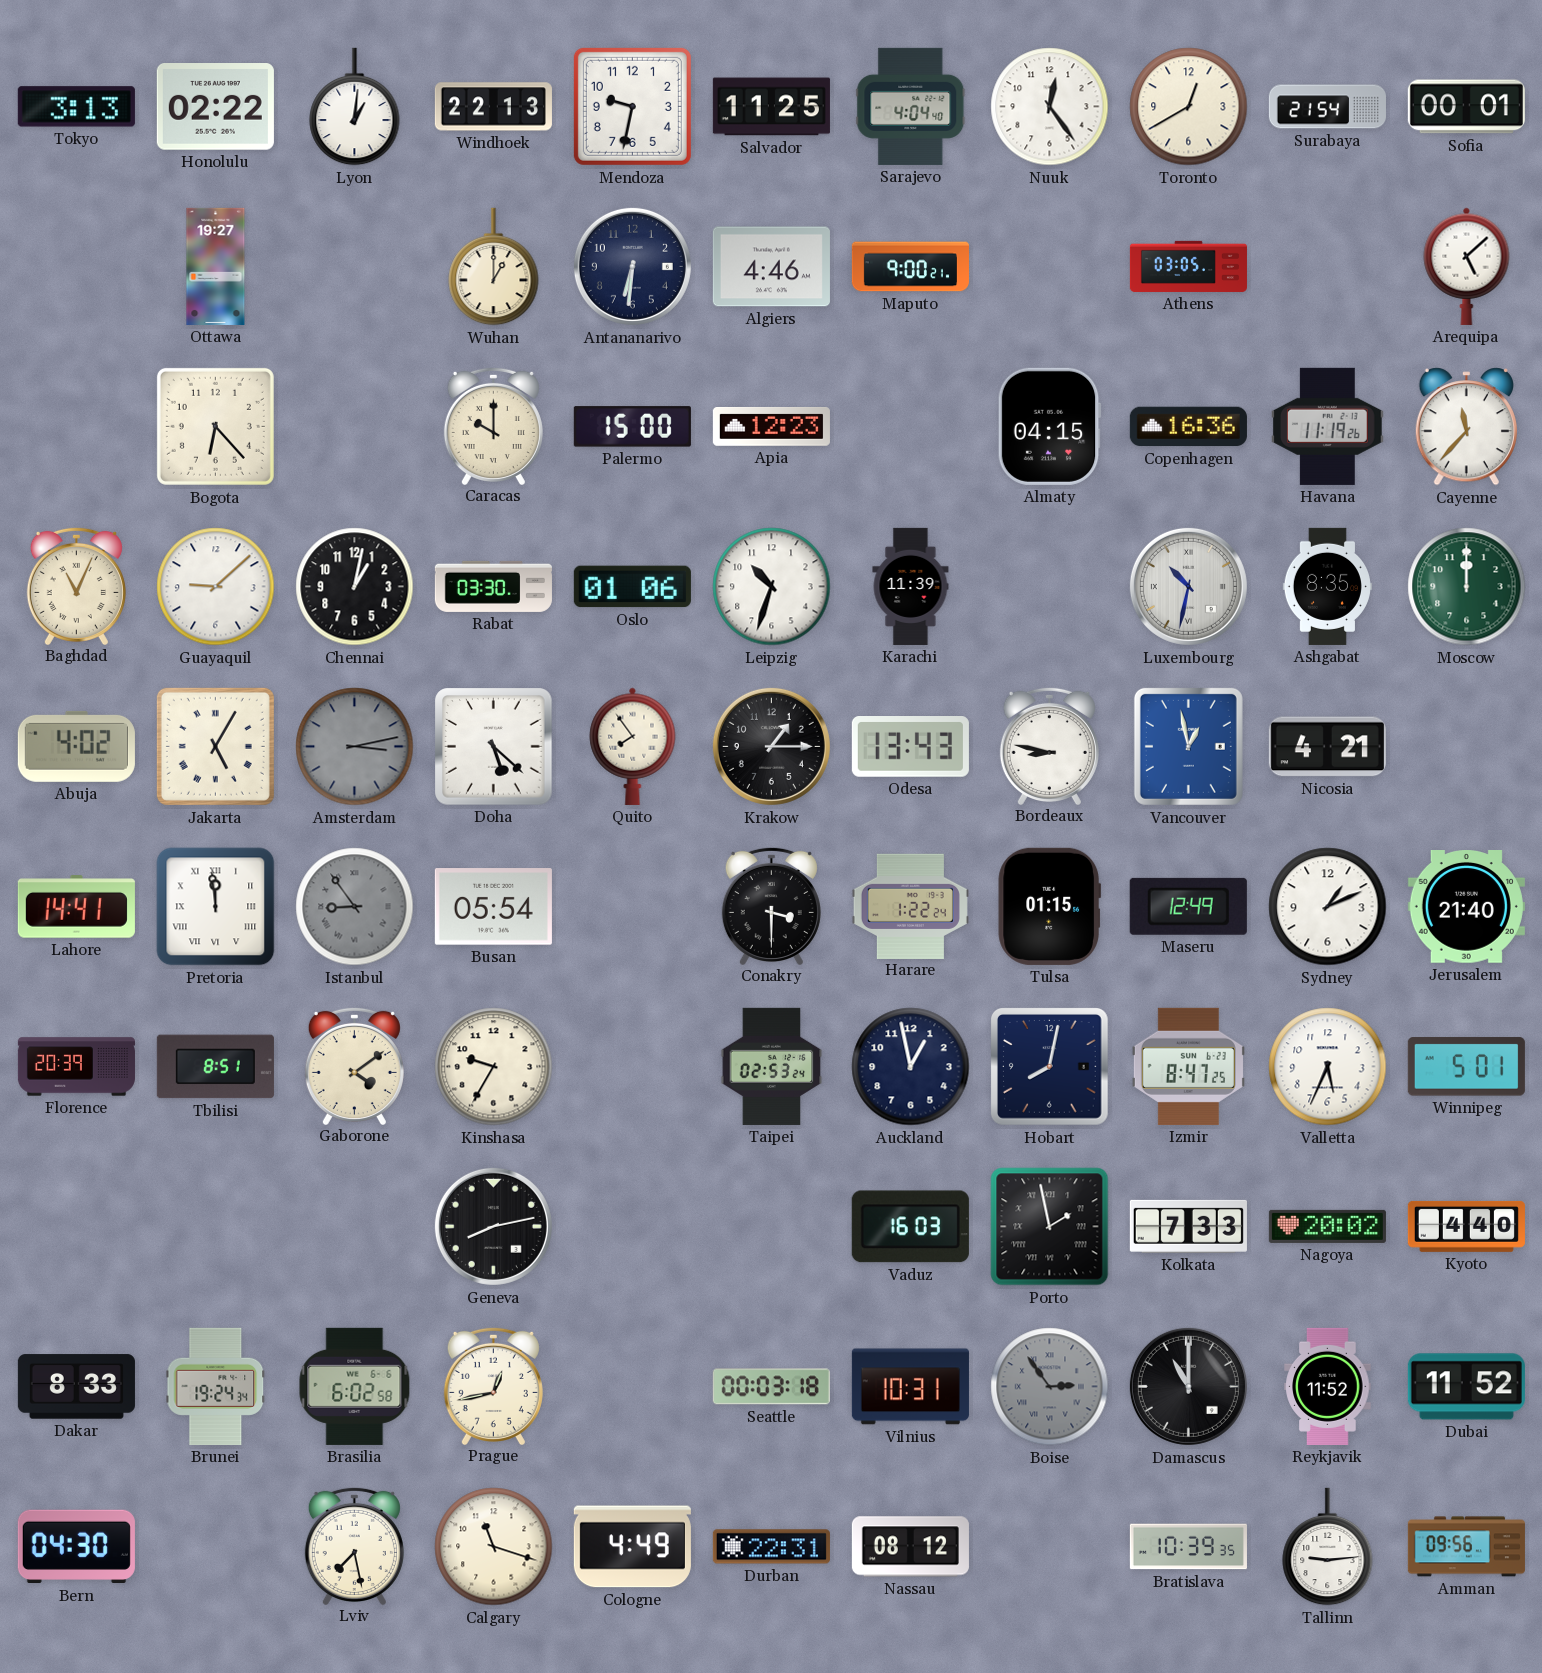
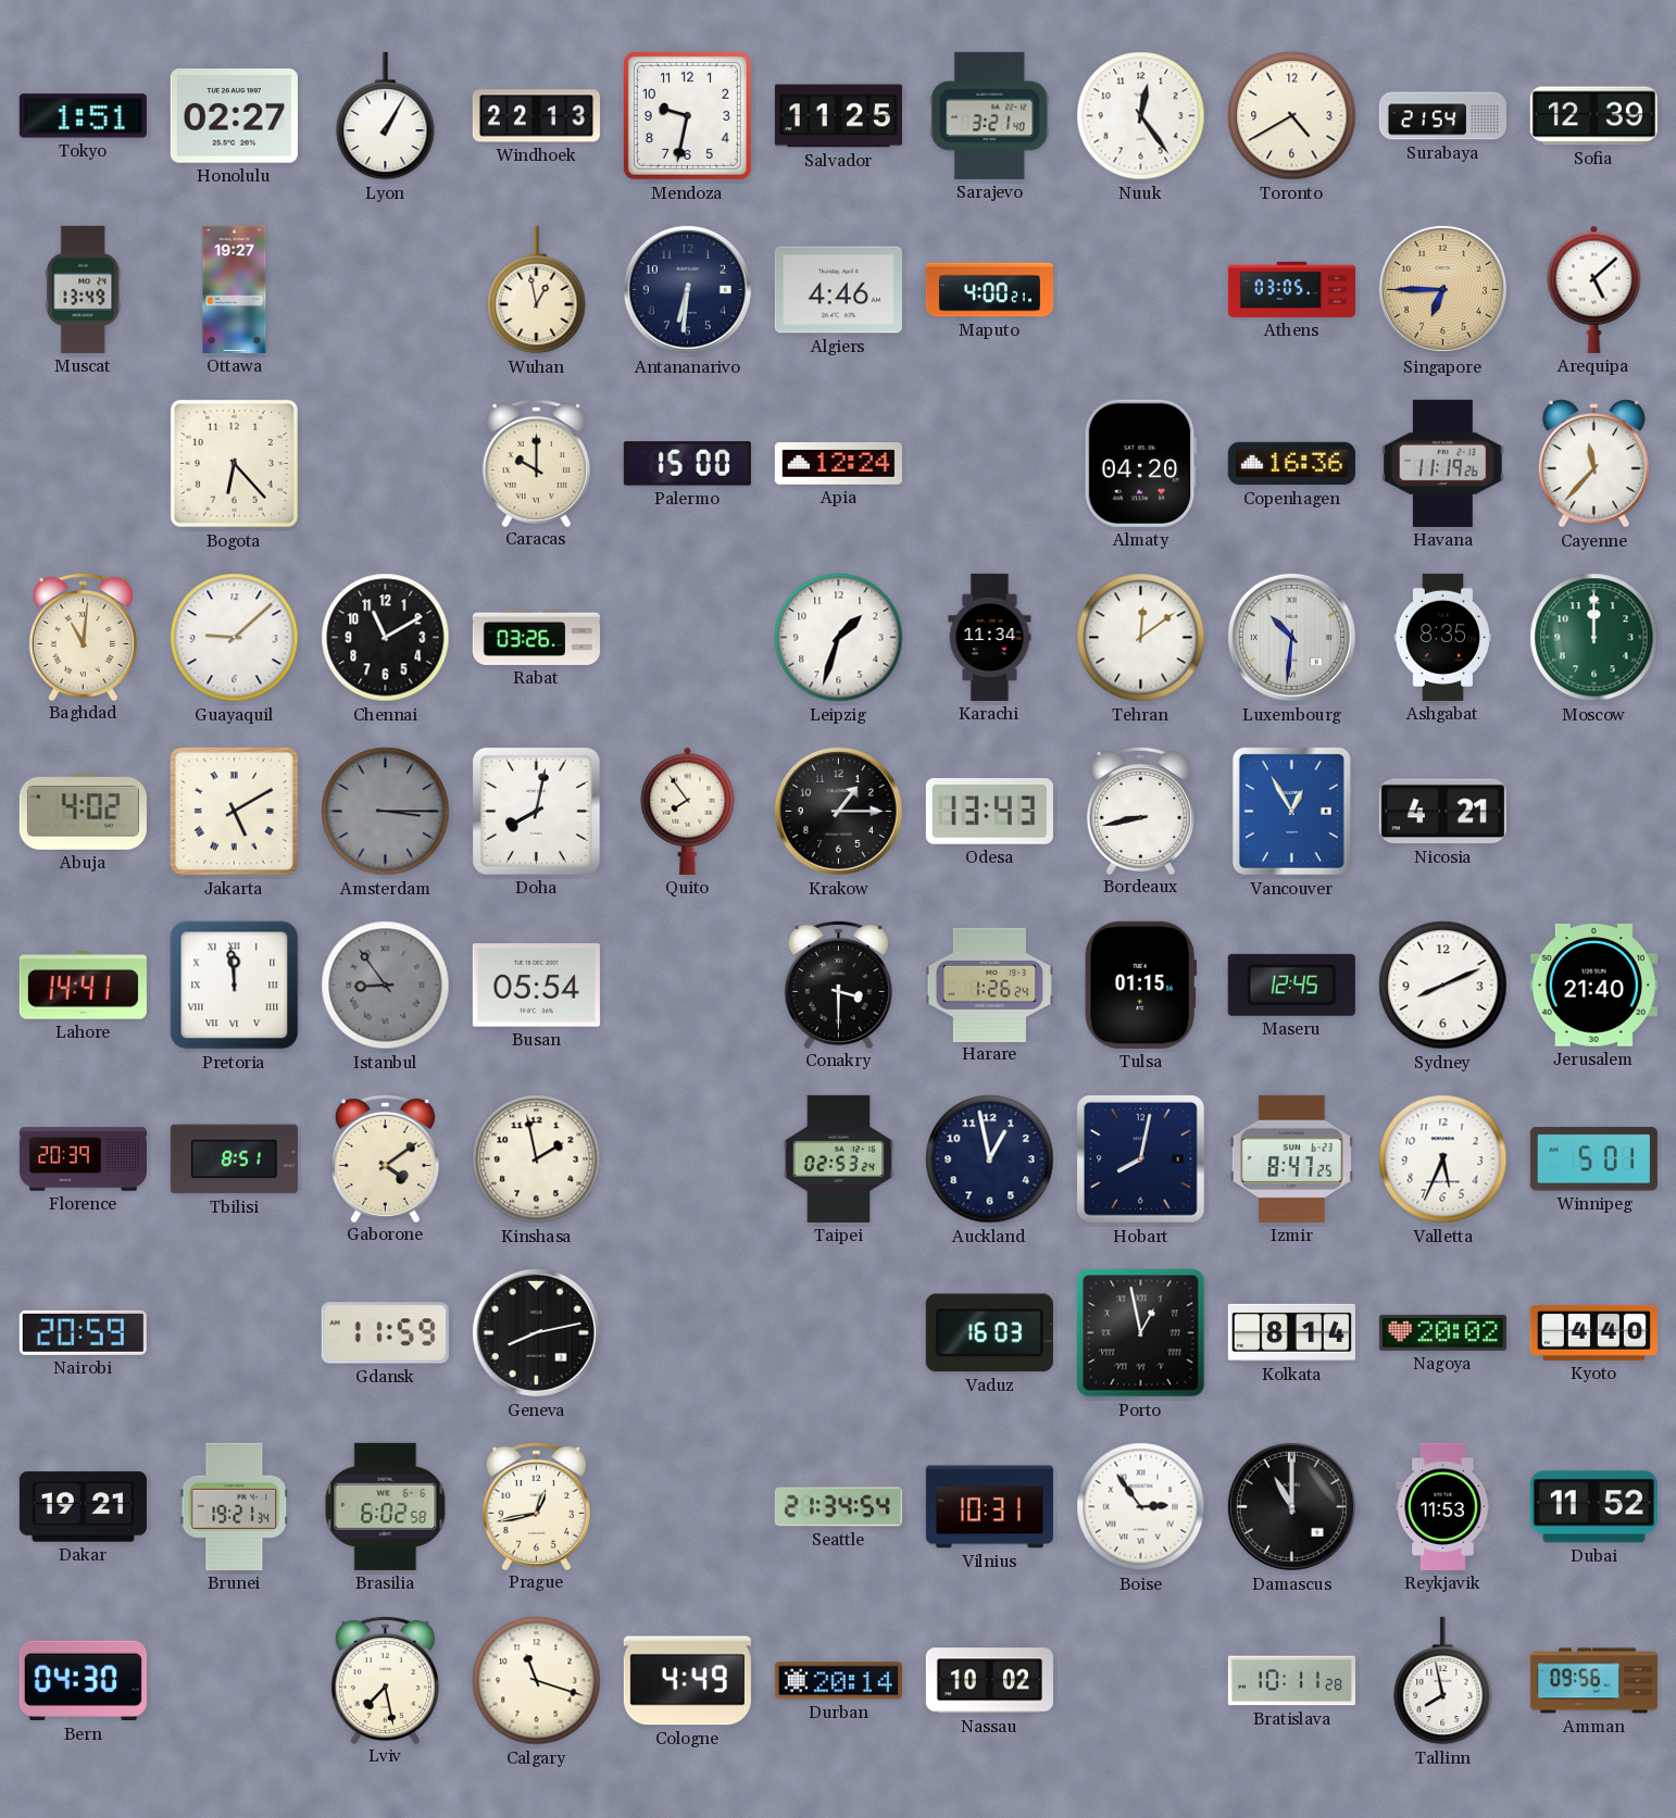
Tokyo: 3:13 -> 1:51 (83, 116)
Honolulu: 02:22 -> 02:27 (234, 116)
Lyon: 1:01 -> 1:05 (386, 116)
Sarajevo: 4:04 -> 3:21 (990, 115)
Toronto: 12:40 -> 4:40 (1292, 116)
Sofia: 00:01 -> 12:39 (1593, 116)
Muscat: none -> 13:49 (84, 289)
Wuhan: 1:00 -> 12:58 (537, 290)
Maputo: 9:00 -> 4:00 (989, 290)
Singapore: none -> 6:45 (1442, 289)
Apia: 12:23 -> 12:24 (838, 464)
Almaty: 04:15 -> 04:20 (1140, 463)
Baghdad: 11:04 -> 11:01 (83, 636)
Chennai: 1:02 -> 11:10 (386, 638)
Rabat: 03:30 -> 03:26 (536, 637)
Oslo: 01:06 -> none (632, 587)
Leipzig: 10:33 -> 1:33 (839, 638)
Karachi: 11:39 -> 11:34 (990, 637)
Tehran: none -> 12:09 (1141, 638)
Luxembourg: 10:32 -> 10:31 (1291, 637)
Jakarta: 5:05 -> 5:10 (234, 811)
Amsterdam: 3:13 -> 3:15 (386, 812)
Doha: 5:22 -> 8:02 (537, 812)
Bordeaux: 8:47 -> 8:43 (1140, 810)
Vancouver: 12:58 -> 12:55 (1291, 811)
Harare: 1:22 -> 1:26 (989, 985)
Maseru: 12:49 -> 12:45 (1291, 985)
Sydney: 1:11 -> 8:11 (1443, 986)
Kinshasa: 9:35 -> 1:58 (537, 1159)
Nairobi: none -> 20:59 (83, 1332)
Gdansk: none -> 11:59 (385, 1333)
Porto: 1:58 -> 12:58 (1141, 1333)
Kolkata: 7:33 -> 8:14 (1291, 1332)
Dakar: 8:33 -> 19:21 (83, 1507)
Brunei: 19:24 -> 19:21 (235, 1506)
Seattle: 00:03 -> 21:34 (838, 1507)
Boise dial: grey -> white (1141, 1507)
Reykjavik: 11:52 -> 11:53 (1443, 1506)
Durban: 22:31 -> 20:14 (838, 1681)
Nassau: 08:12 -> 10:02 (989, 1681)
Bratislava: 10:39 -> 10:11 (1291, 1681)
Tallinn: 9:14 -> 7:58 (1443, 1681)
